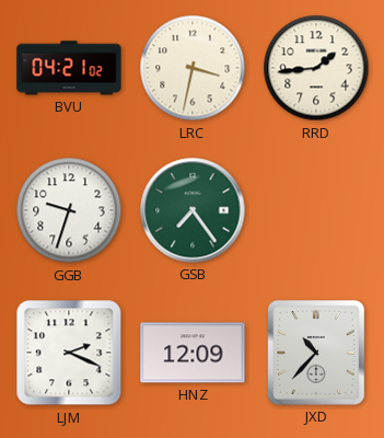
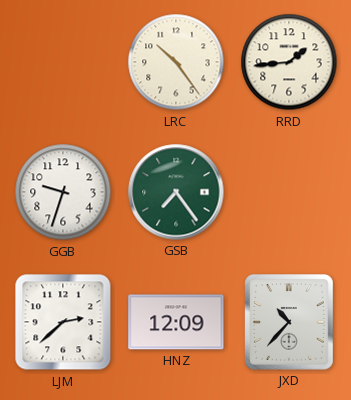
BVU: 04:21 -> none (69, 68)
LRC: 3:32 -> 10:24 (176, 62)
LJM: 2:19 -> 2:38 (63, 322)
